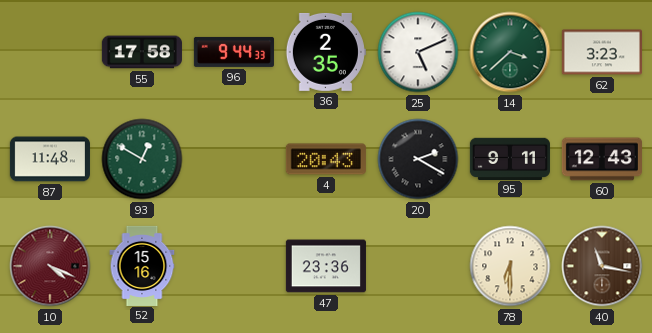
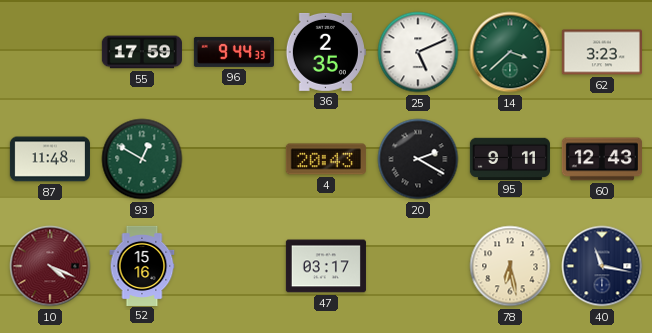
55: 17:58 -> 17:59 (142, 52)
47: 23:36 -> 03:17 (326, 266)
78: 6:30 -> 6:28 (510, 266)
40 dial: brown -> navy (602, 266)
